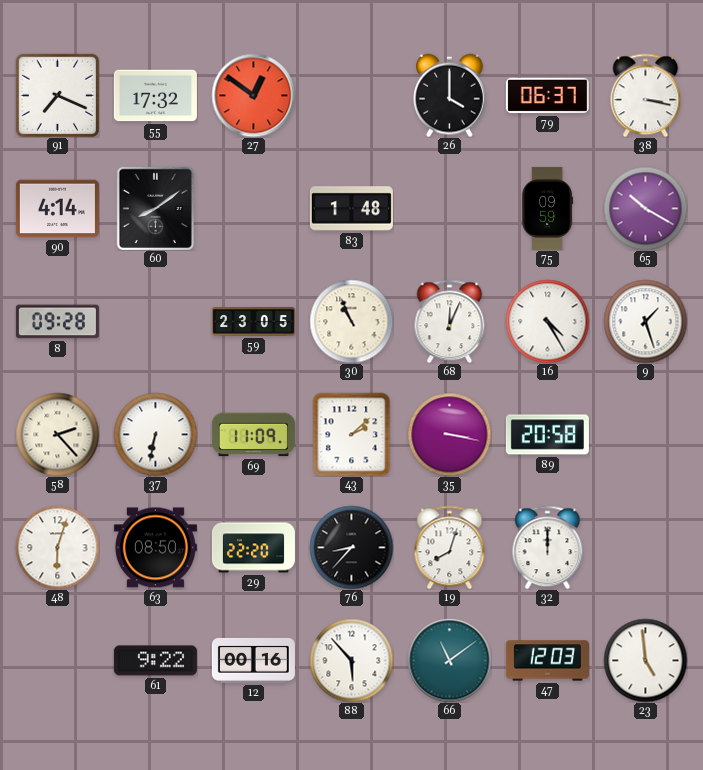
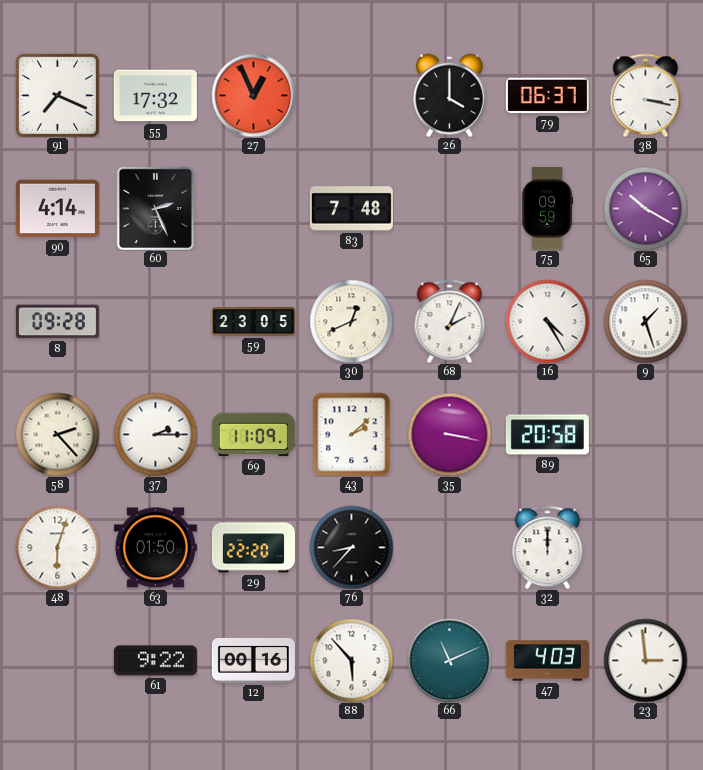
27: 12:51 -> 12:56 (253, 95)
60: 8:09 -> 2:26 (155, 208)
83: 1:48 -> 7:48 (351, 209)
30: 10:56 -> 12:41 (351, 321)
68: 12:04 -> 2:04 (450, 321)
37: 6:32 -> 2:15 (155, 434)
63: 08:50 -> 01:50 (155, 548)
19: 8:03 -> none (450, 547)
66: 11:09 -> 11:11 (449, 660)
47: 12:03 -> 4:03 (547, 661)
23: 4:59 -> 2:59 (645, 660)
